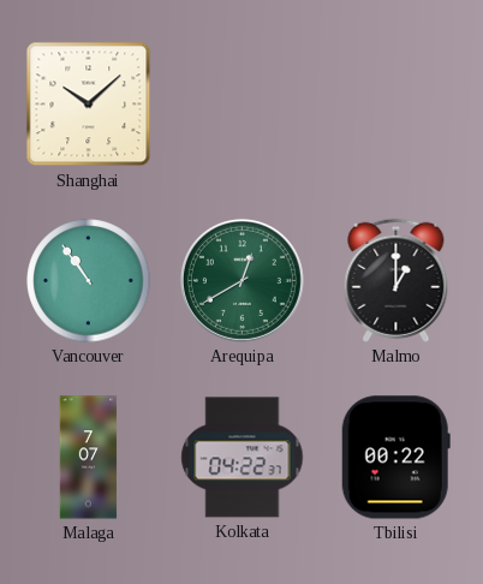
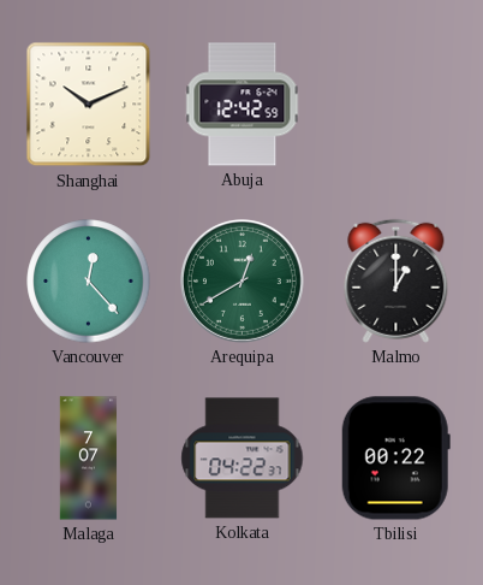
Shanghai: 10:08 -> 10:11 (89, 105)
Abuja: none -> 12:42 (243, 105)
Vancouver: 10:54 -> 12:23 (89, 282)
